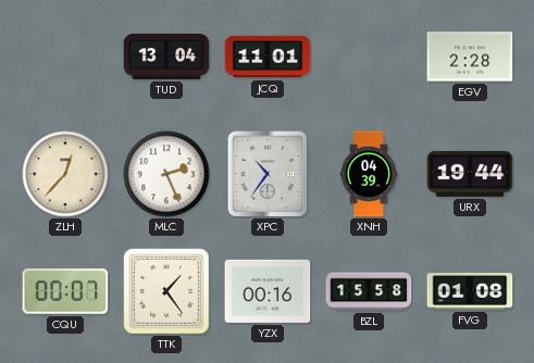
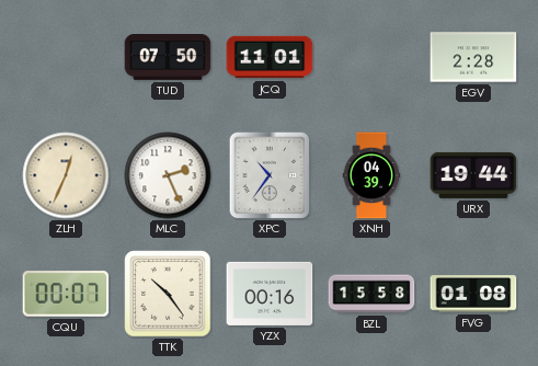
TUD: 13:04 -> 07:50 (168, 58)
ZLH: 12:37 -> 12:34 (66, 175)
TTK: 1:24 -> 10:24 (168, 294)
